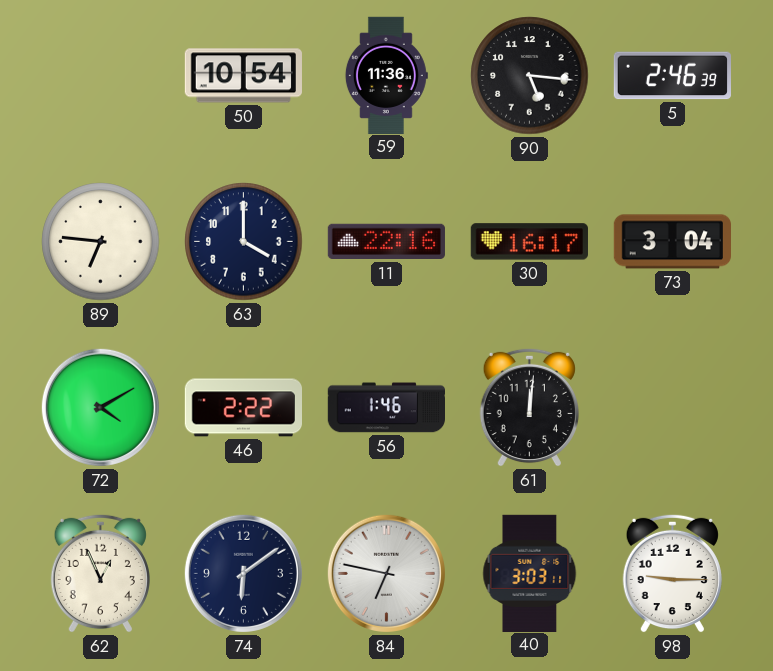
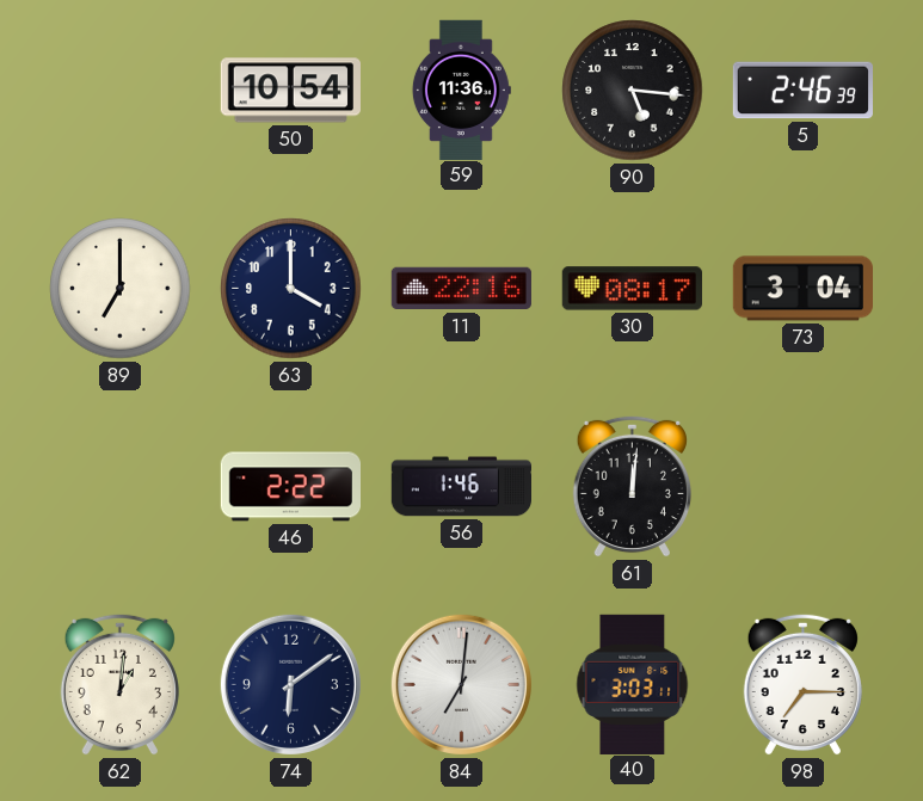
89: 6:46 -> 7:00 (121, 289)
30: 16:17 -> 08:17 (632, 289)
72: 4:10 -> none (100, 407)
62: 12:56 -> 1:01 (119, 684)
84: 6:47 -> 7:01 (461, 684)
98: 9:15 -> 7:15 (802, 684)
